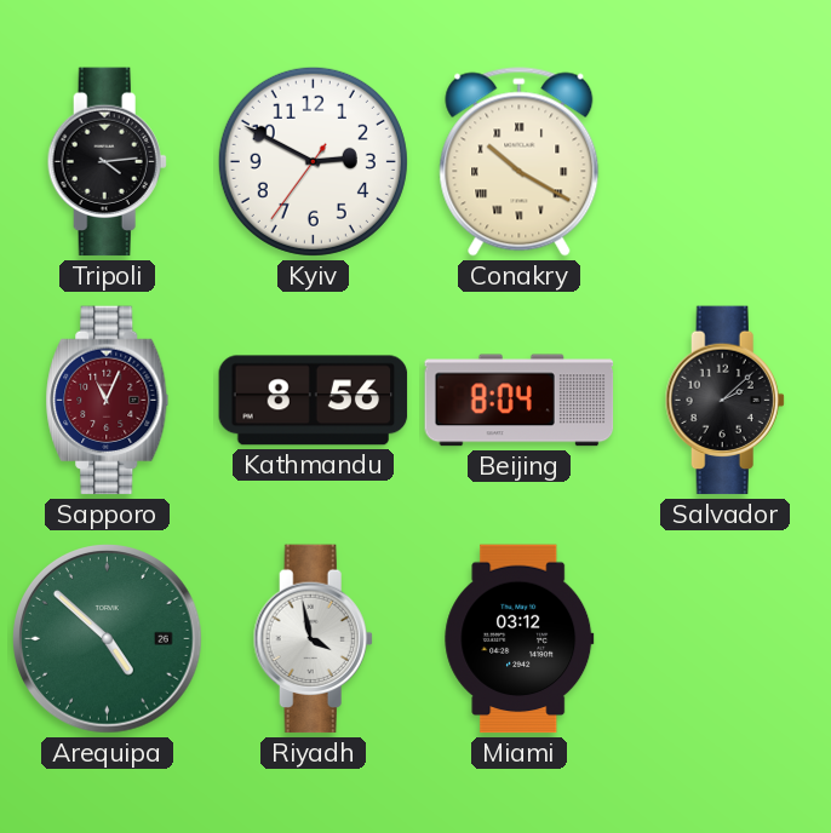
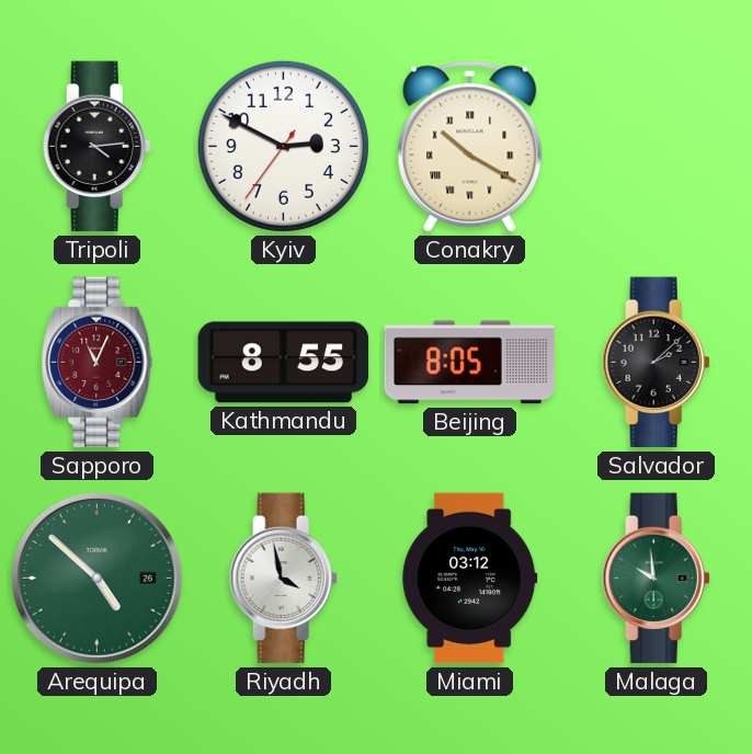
Kathmandu: 8:56 -> 8:55 (284, 363)
Beijing: 8:04 -> 8:05 (470, 363)
Malaga: none -> 9:59 (656, 579)
